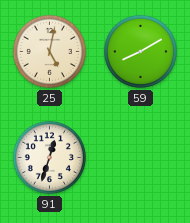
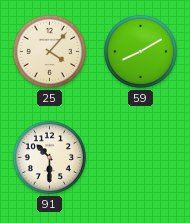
25: 5:02 -> 4:07 (49, 51)
91: 12:33 -> 10:30 (49, 157)
